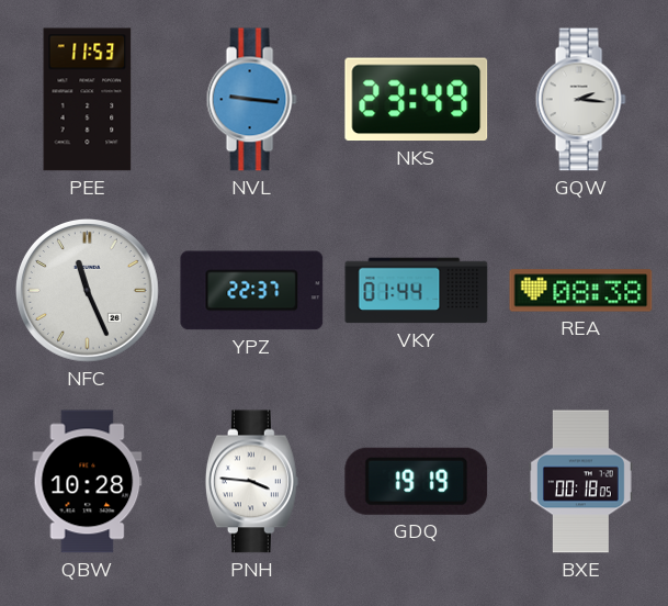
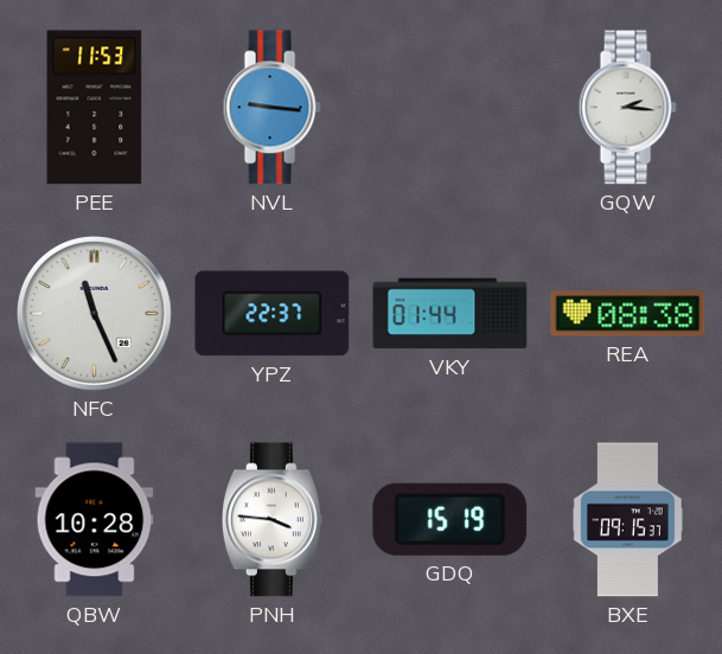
NKS: 23:49 -> none (417, 100)
GDQ: 19:19 -> 15:19 (451, 519)
BXE: 00:18 -> 09:15 (628, 520)
